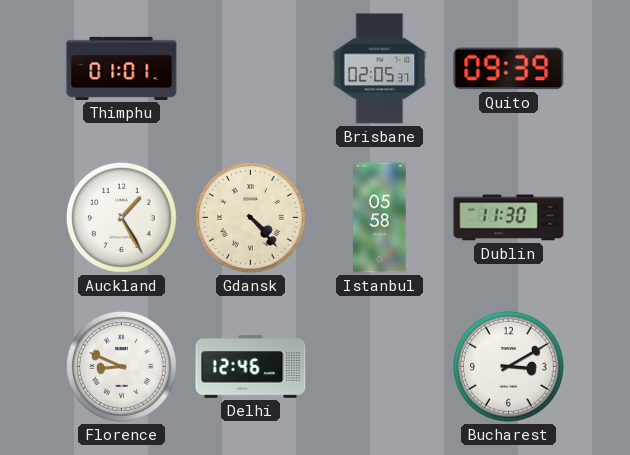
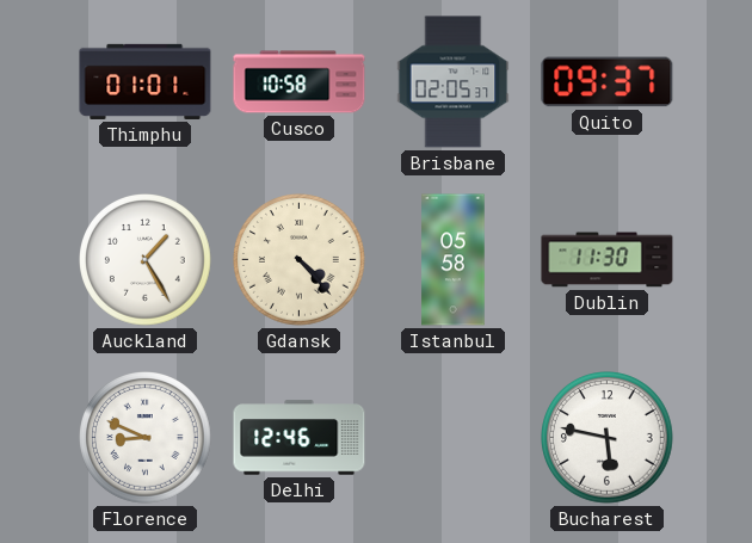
Cusco: none -> 10:58 (300, 82)
Quito: 09:39 -> 09:37 (608, 82)
Bucharest: 3:10 -> 5:47 (608, 438)
